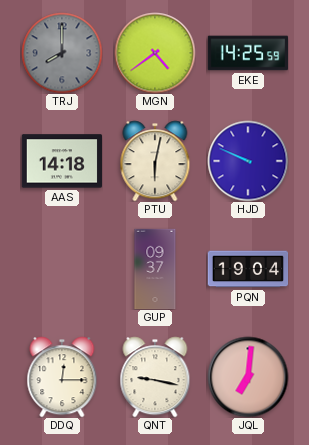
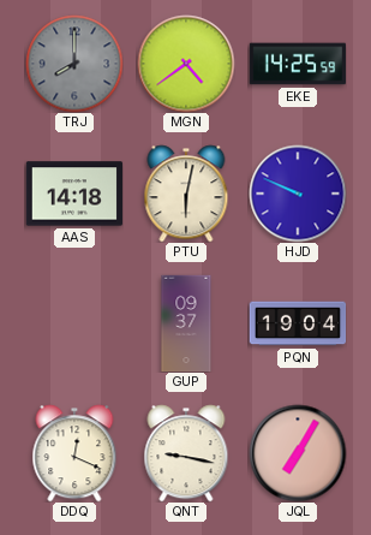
DDQ: 12:15 -> 12:19 (74, 453)
JQL: 7:01 -> 7:05 (298, 453)
